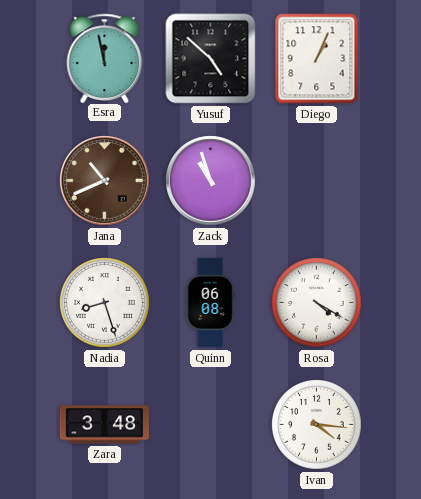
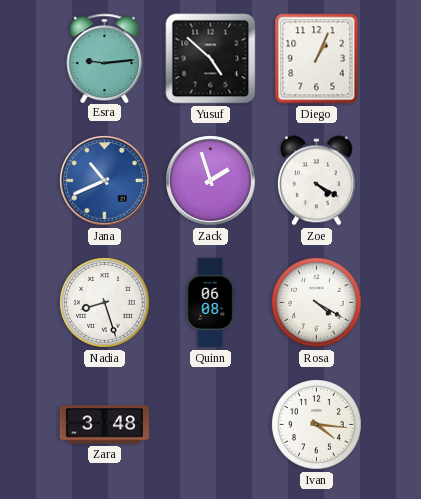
Esra: 11:58 -> 9:14 (105, 58)
Jana dial: brown -> blue (105, 181)
Zack: 10:57 -> 1:57 (211, 181)
Zoe: none -> 4:20 (316, 181)
